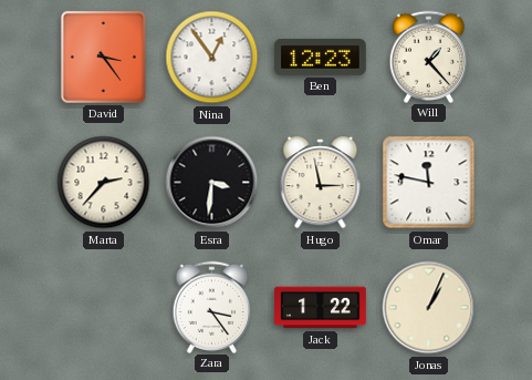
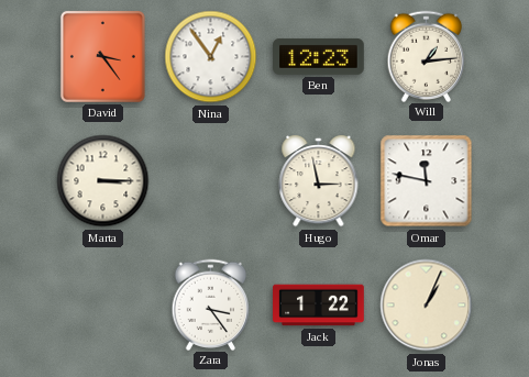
Will: 1:23 -> 1:14 (427, 56)
Marta: 2:37 -> 3:15 (103, 181)
Esra: 3:31 -> none (212, 183)
